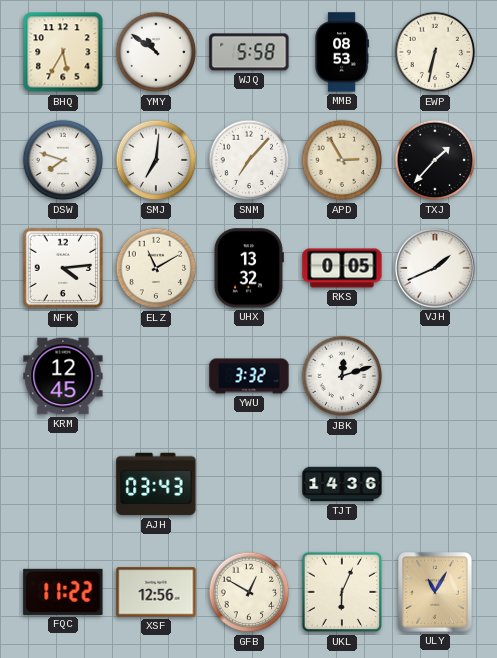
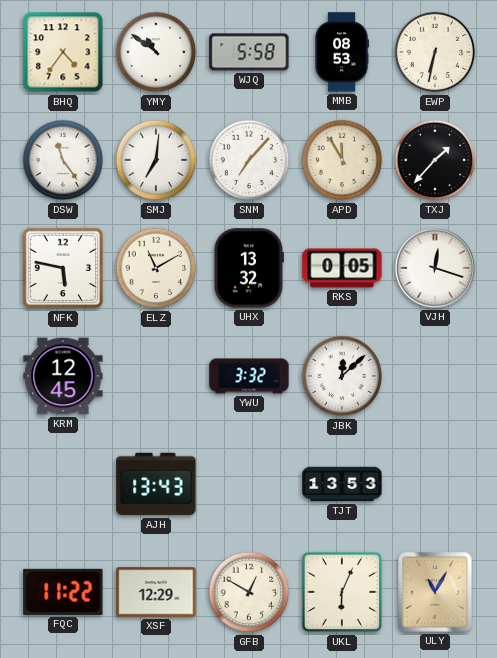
BHQ: 5:35 -> 4:36 (63, 52)
DSW: 7:48 -> 11:24 (63, 160)
APD: 2:55 -> 11:55 (342, 160)
NFK: 4:14 -> 5:47 (63, 268)
VJH: 1:41 -> 12:18 (435, 268)
JBK: 12:12 -> 12:08 (342, 376)
AJH: 03:43 -> 13:43 (156, 484)
TJT: 14:36 -> 13:53 (342, 484)
XSF: 12:56 -> 12:29 (156, 592)
